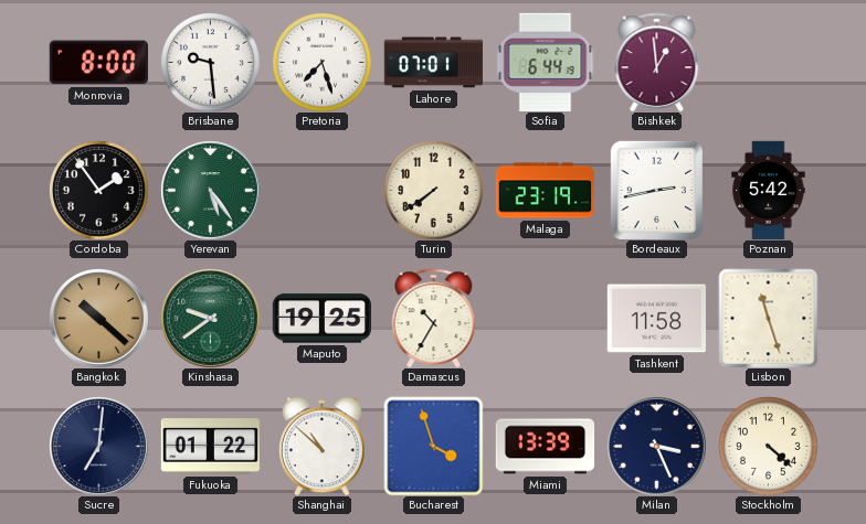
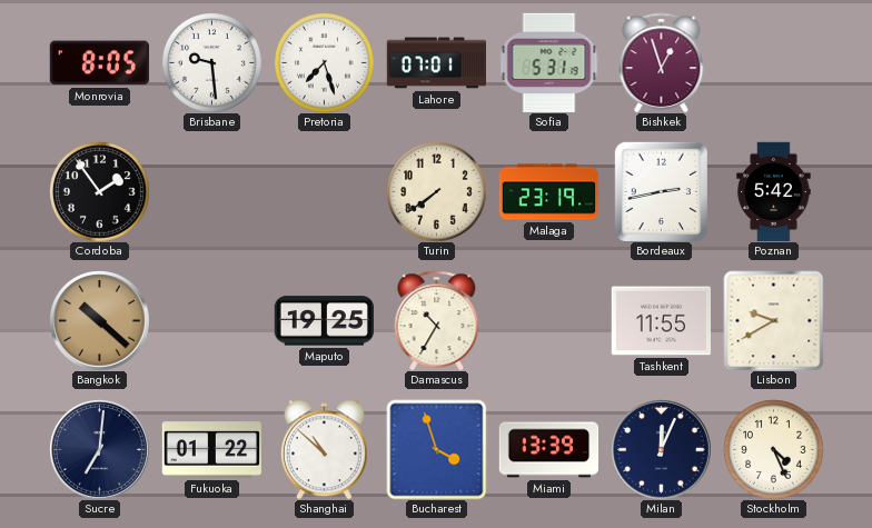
Monrovia: 8:00 -> 8:05 (99, 63)
Sofia: 6:44 -> 5:31 (549, 62)
Bishkek: 12:59 -> 12:57 (662, 62)
Yerevan: 5:24 -> none (211, 191)
Kinshasa: 9:39 -> none (211, 319)
Tashkent: 11:58 -> 11:55 (661, 321)
Lisbon: 11:27 -> 9:40 (773, 320)
Milan: 3:26 -> 12:04 (662, 450)
Stockholm: 4:22 -> 4:26 (774, 450)
